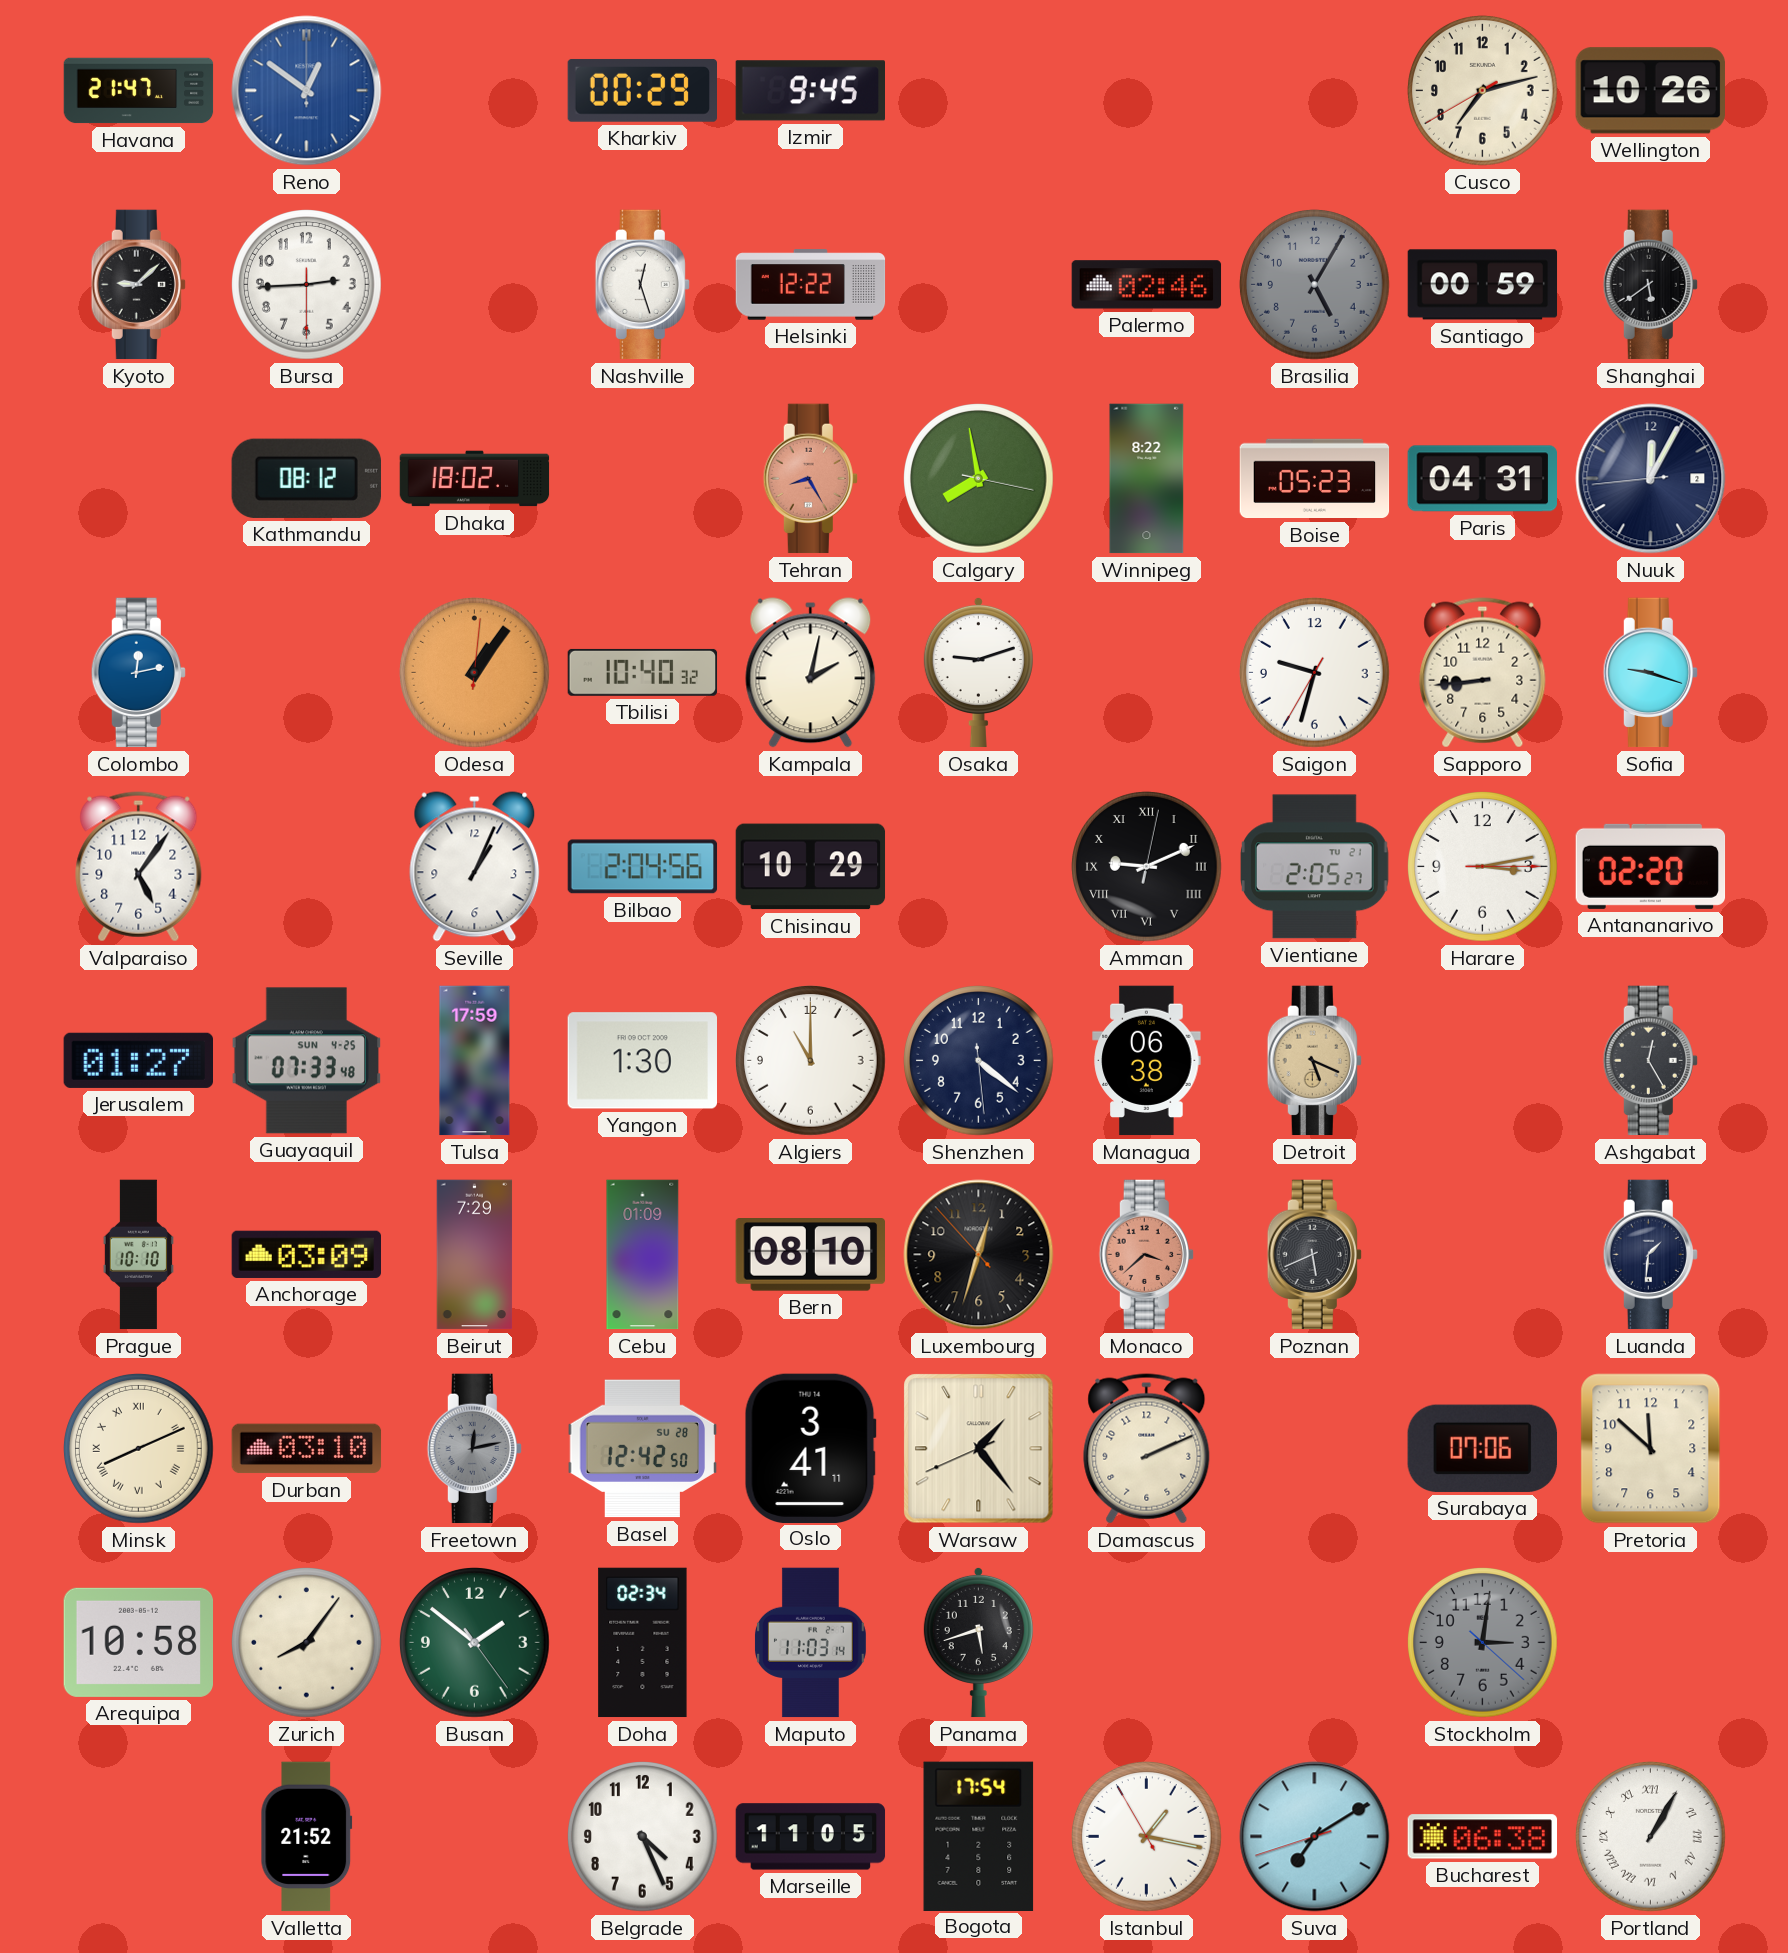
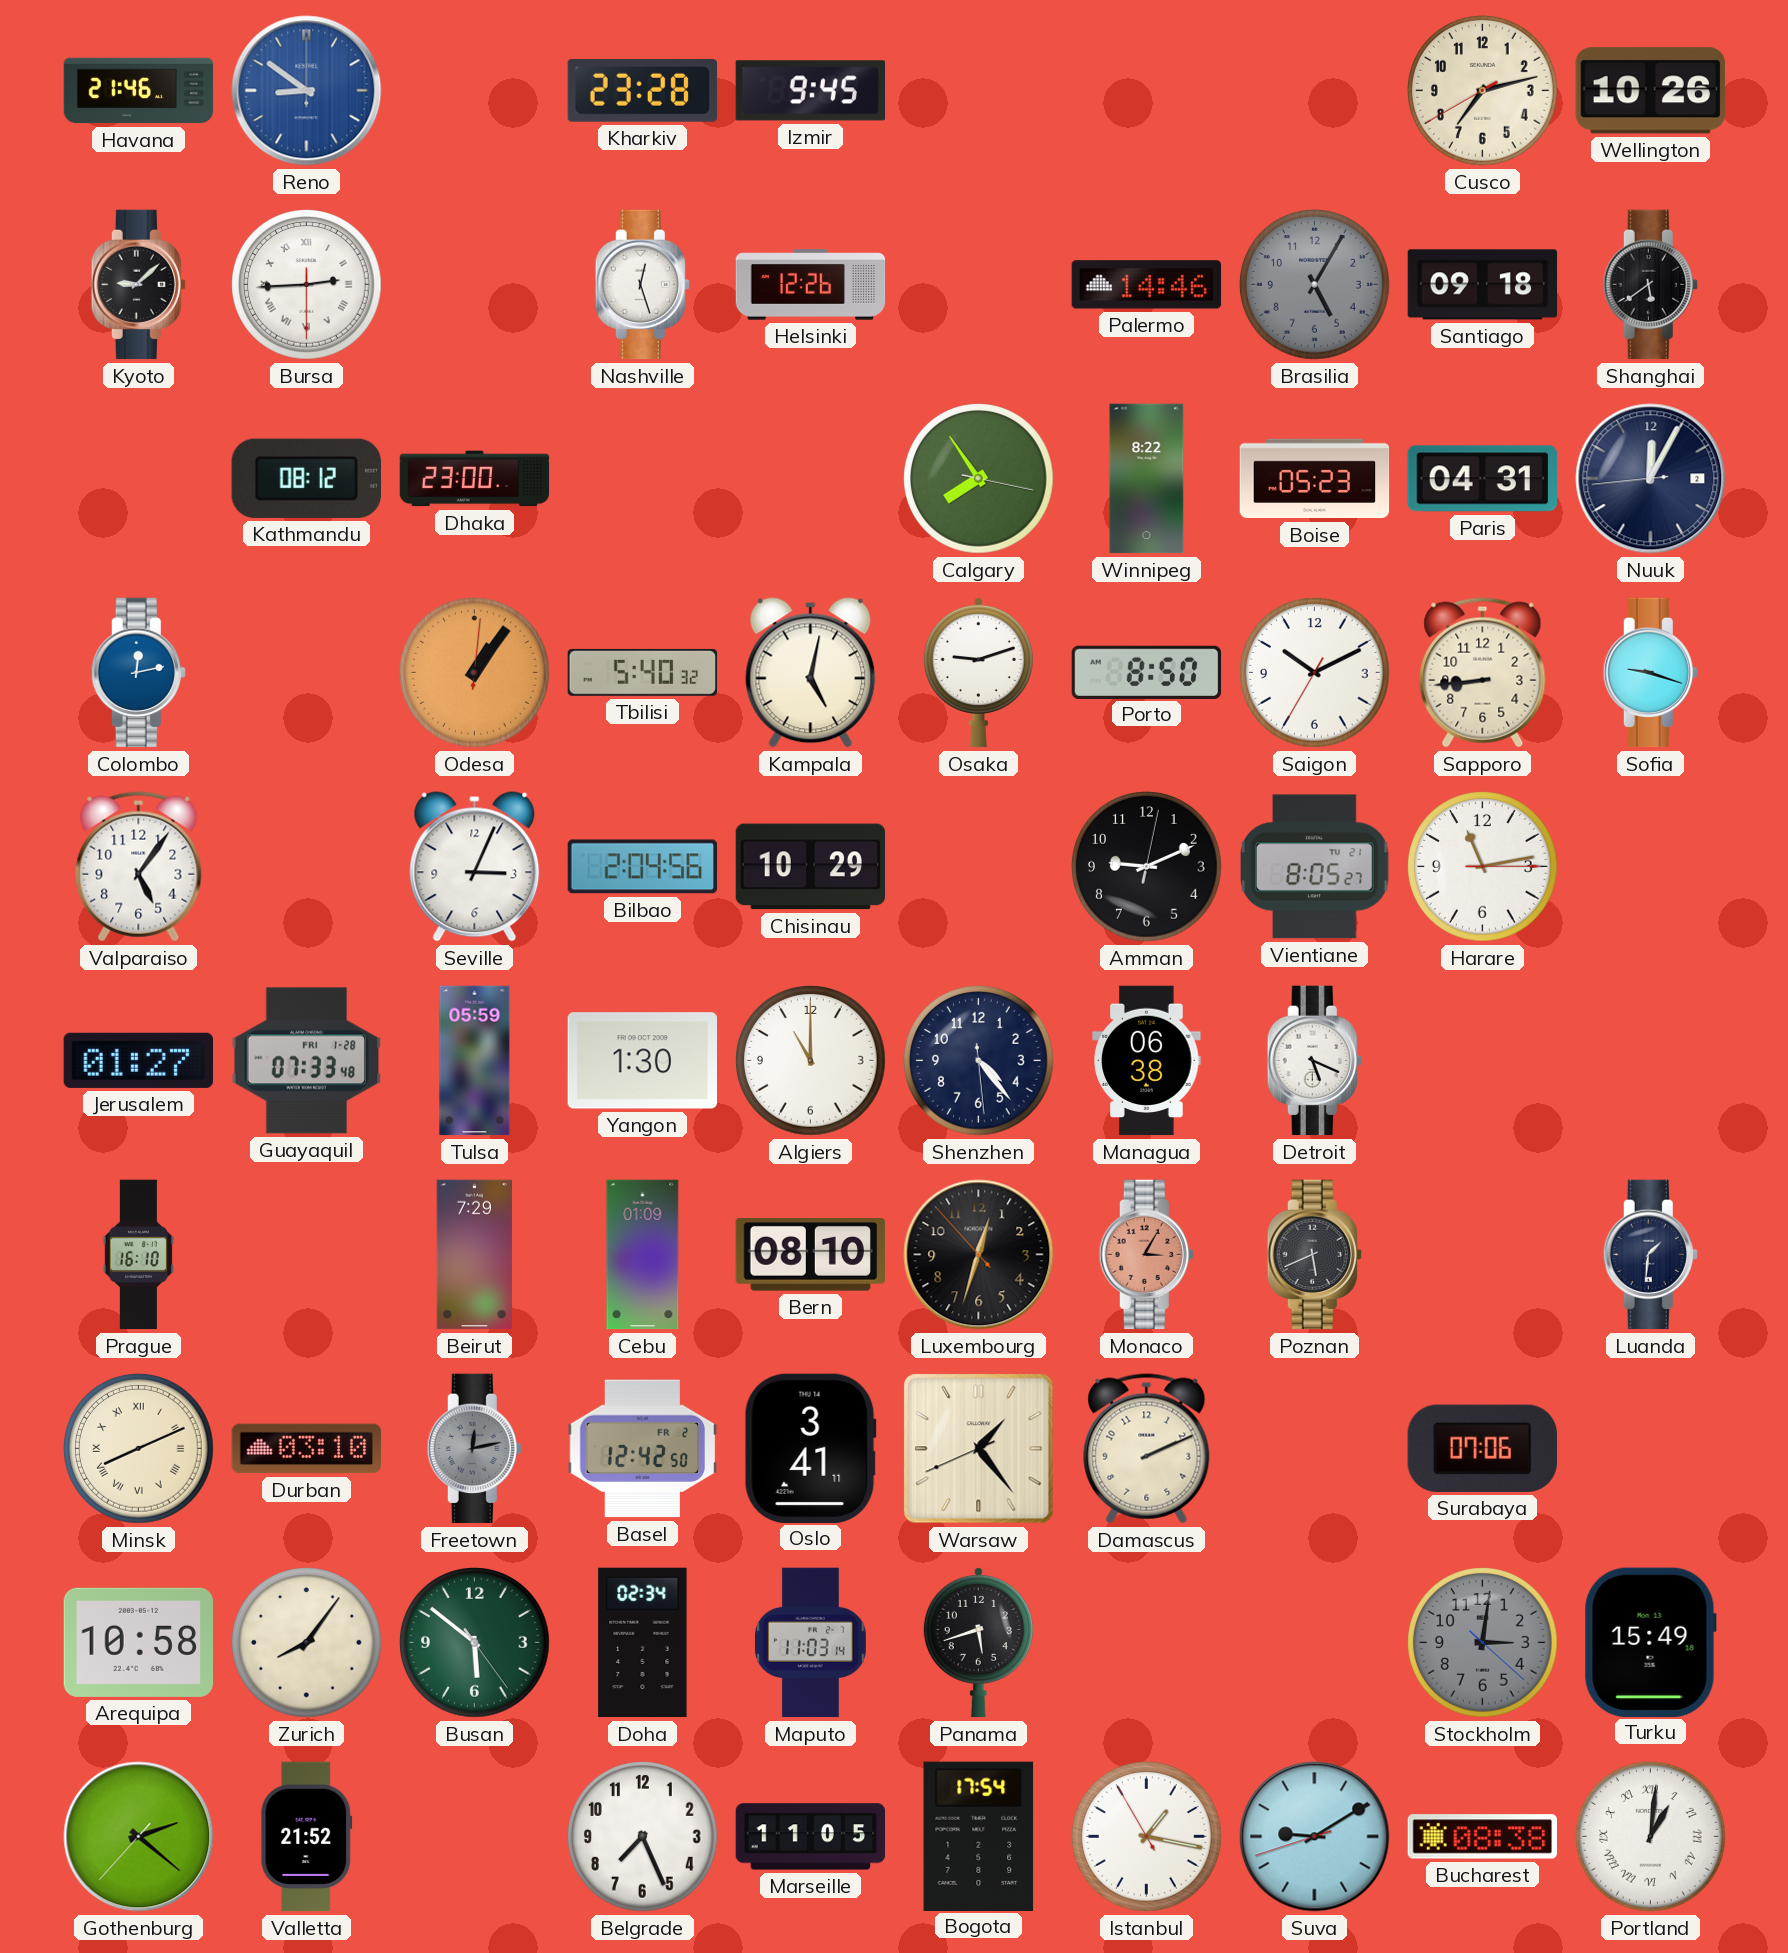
Havana: 21:47 -> 21:46 (139, 91)
Reno: 12:51 -> 8:51 (307, 91)
Kharkiv: 00:29 -> 23:28 (643, 91)
Bursa numerals: Arabic -> Roman (307, 285)
Helsinki: 12:22 -> 12:26 (811, 285)
Palermo: 02:46 -> 14:46 (1147, 285)
Santiago: 00:59 -> 09:18 (1483, 285)
Dhaka: 18:02 -> 23:00 (475, 479)
Tehran: 8:25 -> none (810, 479)
Calgary: 7:58 -> 7:54 (979, 479)
Tbilisi: 10:40 -> 5:40 (643, 672)
Kampala: 2:02 -> 5:02 (811, 673)
Porto: none -> 8:50 (1147, 672)
Saigon: 9:32 -> 10:10 (1315, 673)
Seville: 1:04 -> 3:04 (475, 867)
Amman numerals: Roman -> Arabic (1147, 867)
Vientiane: 2:05 -> 8:05 (1315, 867)
Harare: 3:13 -> 11:13 (1483, 867)
Antananarivo: 02:20 -> none (1651, 866)
Guayaquil date: SUN 4-25 -> FRI 1-28 (306, 1061)
Tulsa: 17:59 -> 05:59 (475, 1061)
Shenzhen: 4:21 -> 4:23 (979, 1061)
Detroit dial: champagne -> white (1314, 1061)
Ashgabat: 12:25 -> none (1650, 1061)
Prague: 10:10 -> 16:10 (138, 1255)
Anchorage: 03:09 -> none (306, 1254)
Monaco: 3:38 -> 3:05 (1146, 1255)
Basel date: SU 28 -> FR 2 (643, 1449)
Pretoria: 11:52 -> none (1651, 1449)
Busan: 1:51 -> 5:51 (475, 1643)
Turku: none -> 15:49 (1650, 1642)
Gothenburg: none -> 2:21 (139, 1837)
Belgrade: 4:26 -> 7:26 (643, 1837)
Suva: 7:09 -> 9:09 (1315, 1837)
Bucharest: 06:38 -> 08:38 (1482, 1837)
Portland: 1:05 -> 1:01 (1651, 1837)
